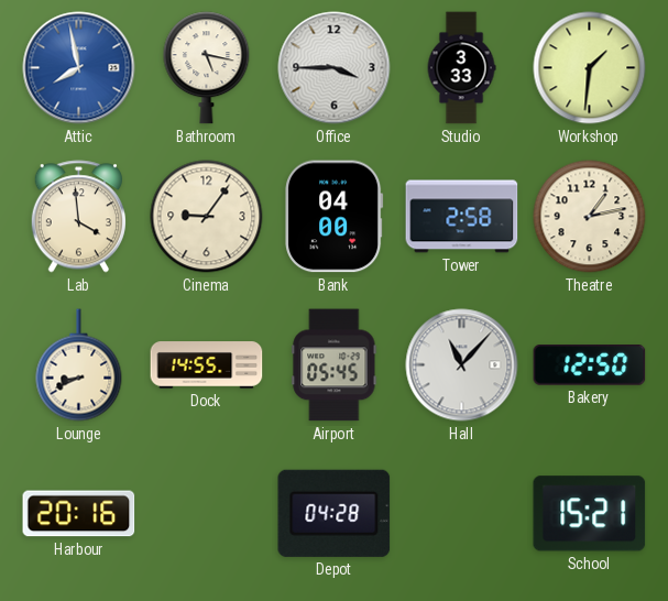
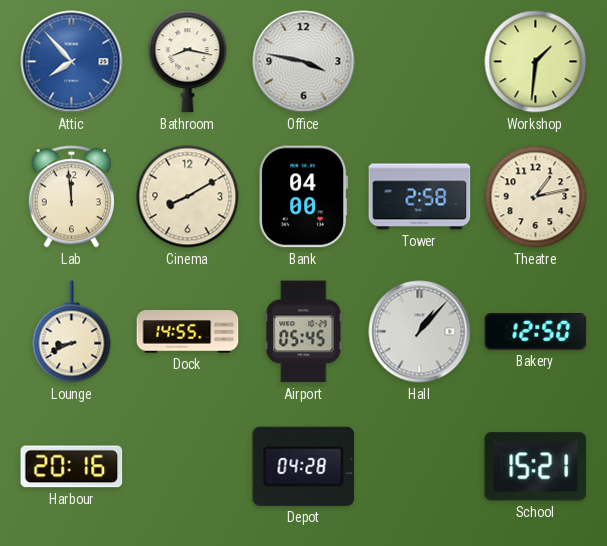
Attic: 7:58 -> 7:53 (72, 62)
Bathroom: 5:17 -> 8:17 (188, 62)
Office: 3:45 -> 3:47 (304, 62)
Studio: 3:33 -> none (461, 68)
Lab: 3:59 -> 11:59 (71, 197)
Cinema: 9:06 -> 8:10 (188, 197)
Hall: 11:07 -> 1:07 (420, 332)
